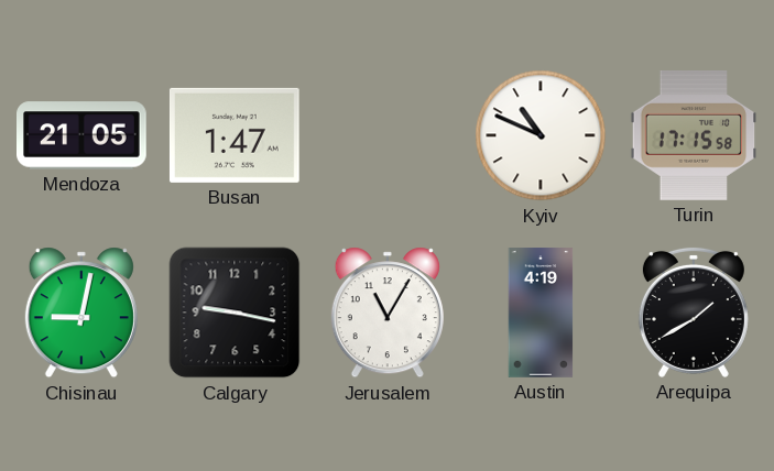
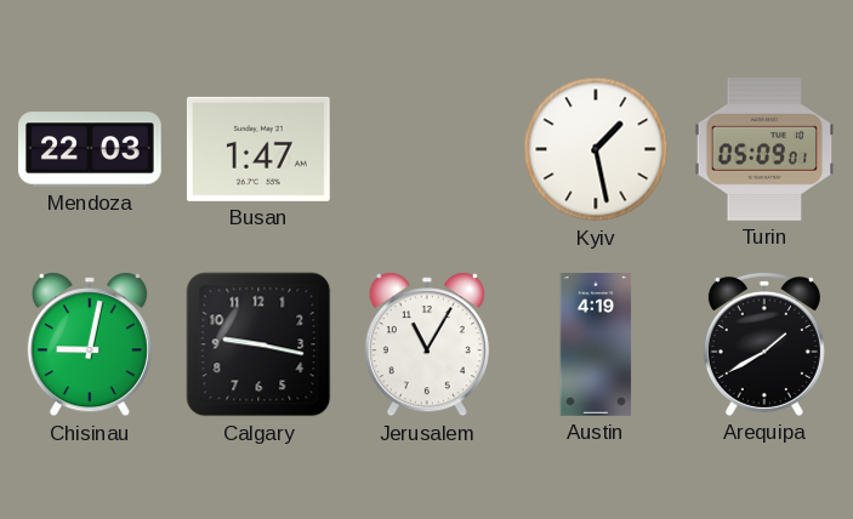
Mendoza: 21:05 -> 22:03 (91, 149)
Kyiv: 10:49 -> 1:28 (596, 149)
Turin: 17:15 -> 05:09 (764, 150)
